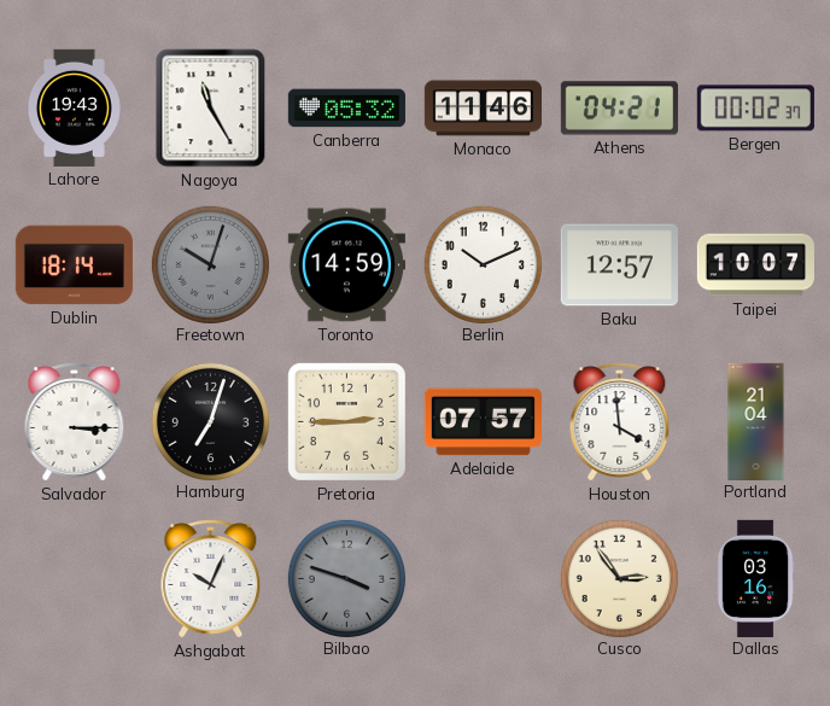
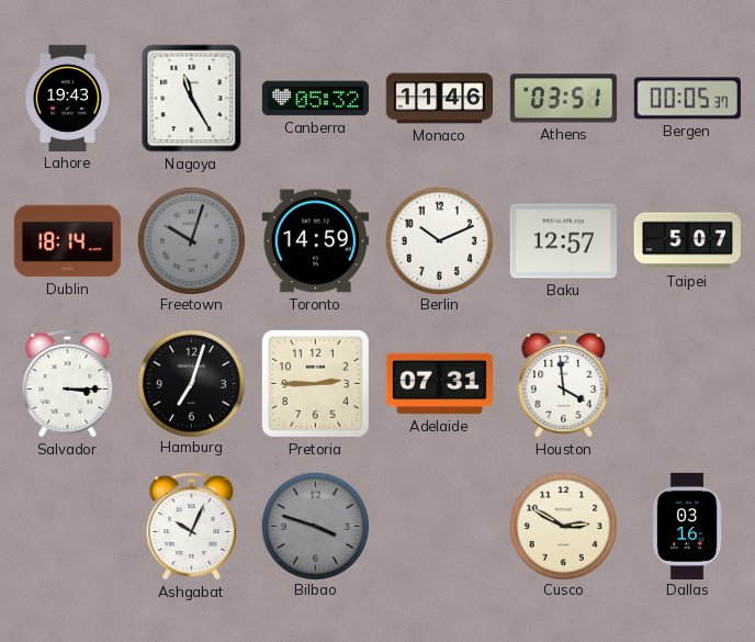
Athens: 04:21 -> 03:51 (563, 99)
Bergen: 00:02 -> 00:05 (687, 99)
Taipei: 10:07 -> 5:07 (687, 241)
Adelaide: 07:57 -> 07:31 (439, 384)
Portland: 21:04 -> none (756, 421)
Cusco: 2:54 -> 2:50 (563, 526)
